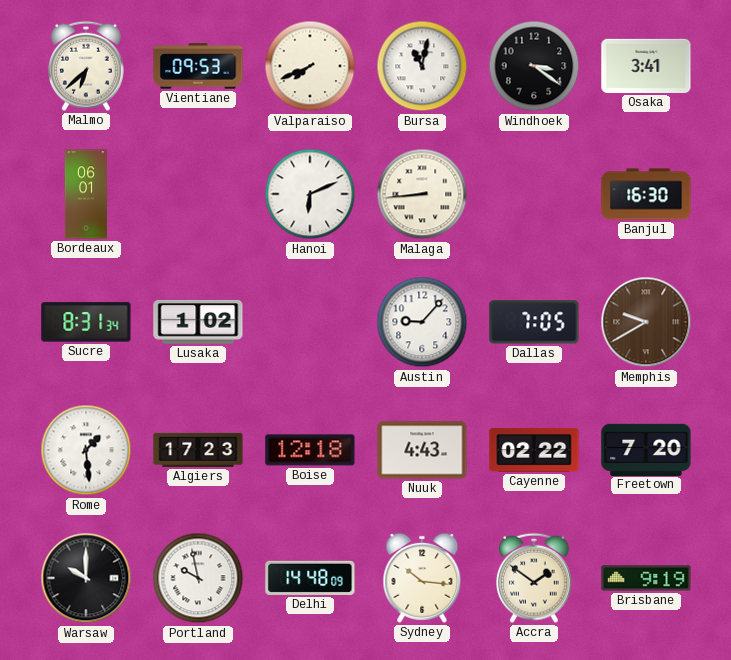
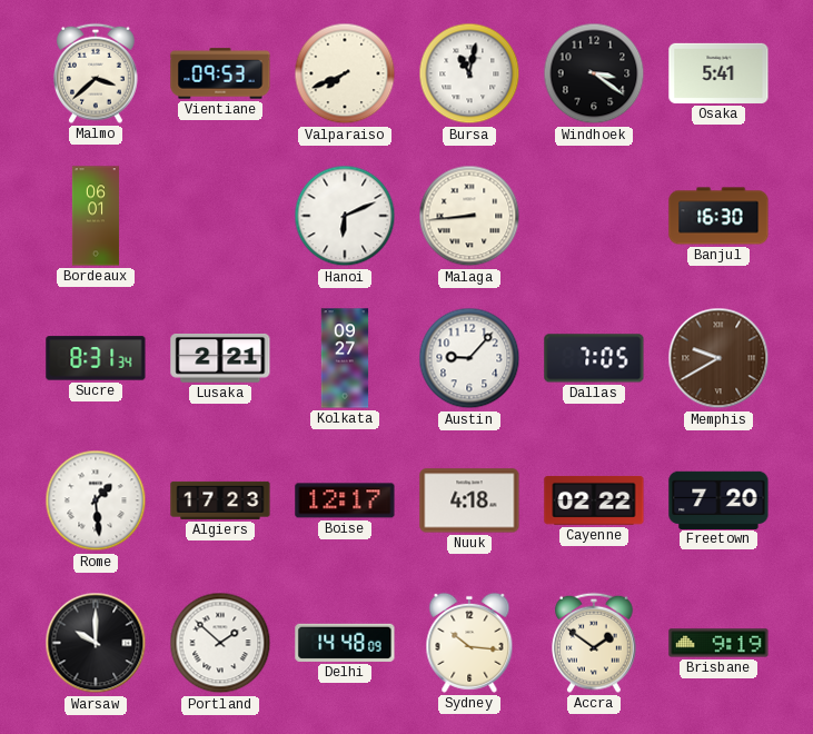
Malmo: 6:38 -> 3:38 (97, 73)
Osaka: 3:41 -> 5:41 (718, 73)
Lusaka: 1:02 -> 2:21 (220, 358)
Kolkata: none -> 09:27 (345, 358)
Boise: 12:18 -> 12:17 (345, 500)
Nuuk: 4:43 -> 4:18 (469, 500)
Portland: 9:58 -> 1:52 (220, 643)
